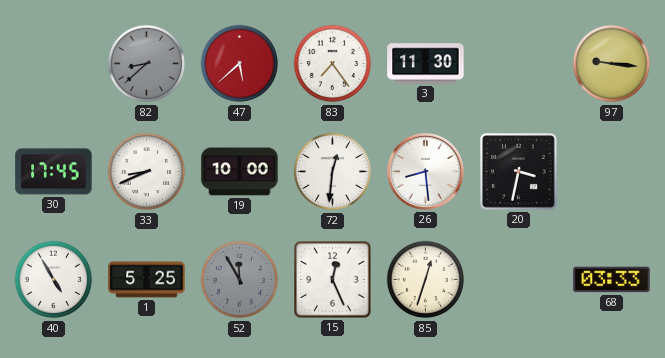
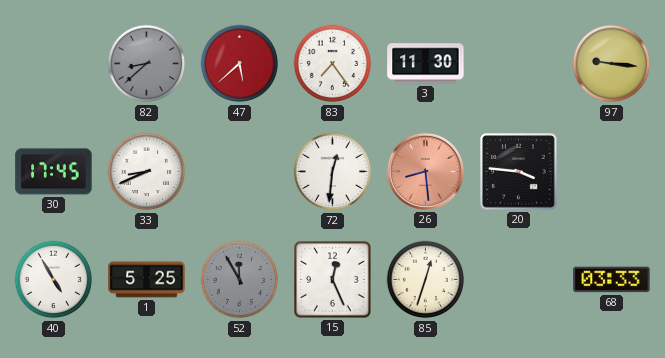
19: 10:00 -> none (240, 172)
26 dial: white -> salmon (425, 171)
20: 3:32 -> 3:46 (519, 172)
